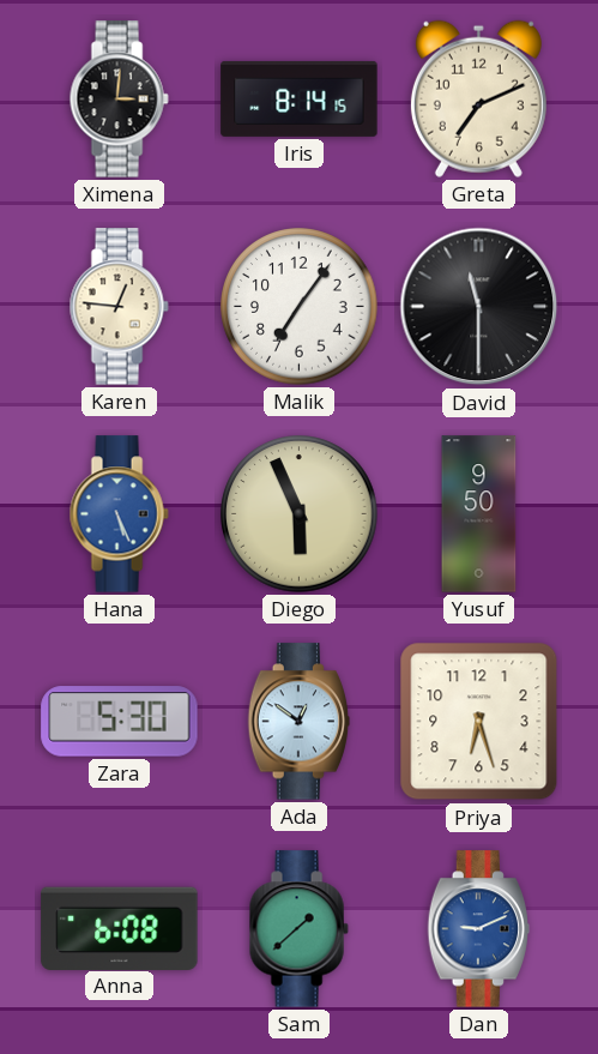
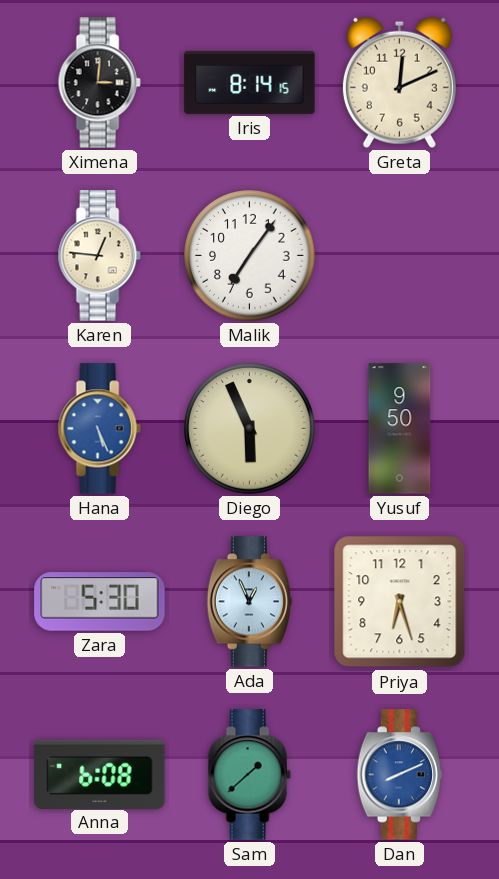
Greta: 7:11 -> 12:11 (399, 82)
David: 11:30 -> none (479, 307)
Ada: 12:51 -> 12:56 (250, 602)
Dan: 9:11 -> 8:11 (400, 775)
